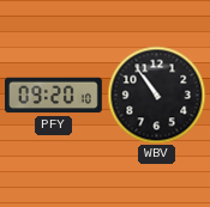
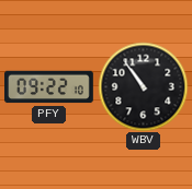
PFY: 09:20 -> 09:22 (49, 87)
